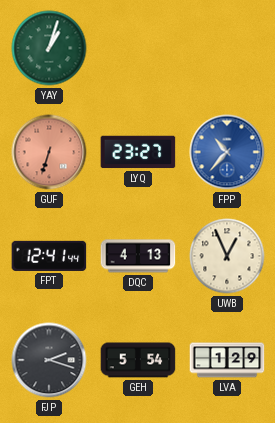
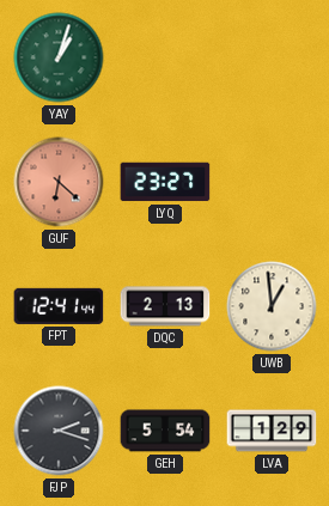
GUF: 6:33 -> 6:22 (59, 182)
FPP: 10:37 -> none (227, 152)
DQC: 4:13 -> 2:13 (165, 306)
UWB: 12:56 -> 12:59 (272, 306)
